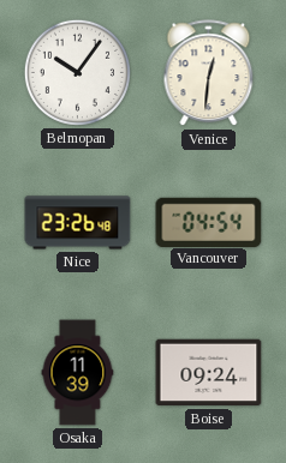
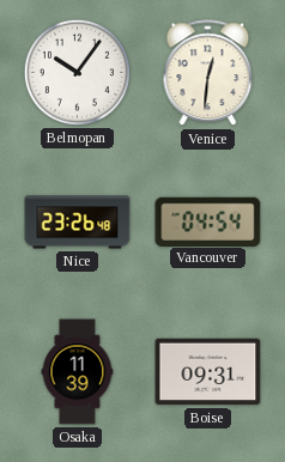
Boise: 09:24 -> 09:31 (208, 372)
